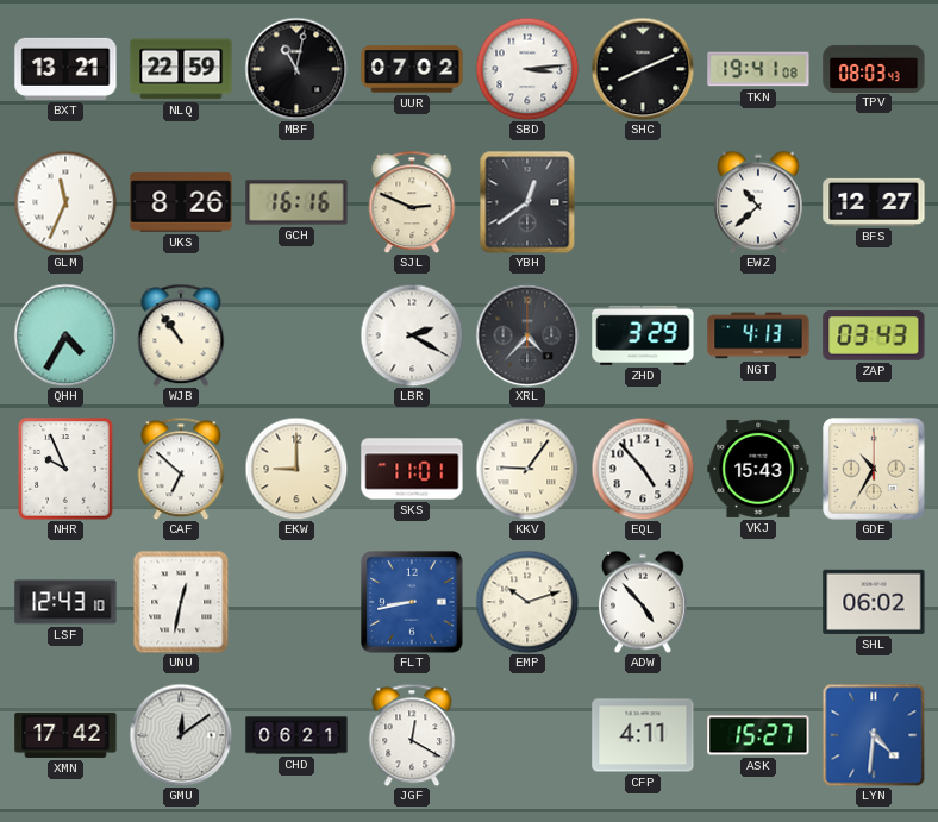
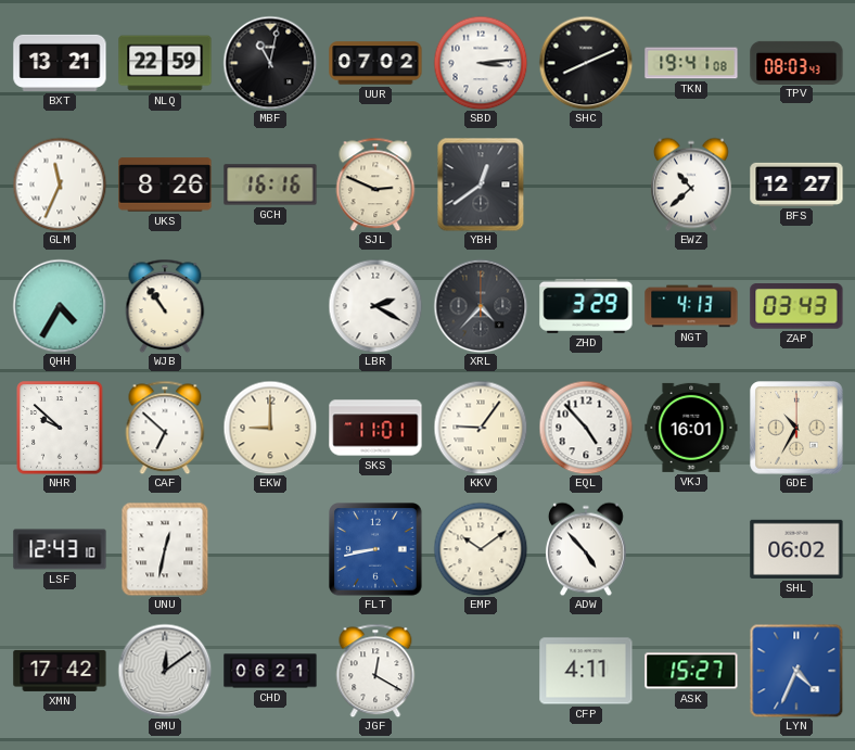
NHR: 9:56 -> 9:52 (60, 428)
VKJ: 15:43 -> 16:01 (691, 428)
EMP: 10:12 -> 10:09 (481, 549)
LYN: 4:31 -> 4:34 (796, 671)
